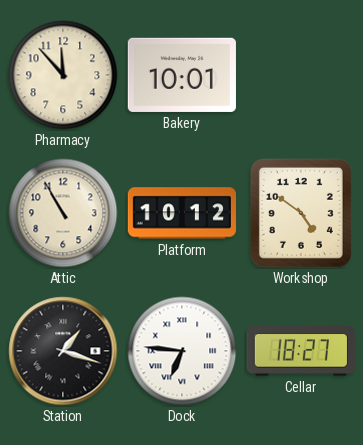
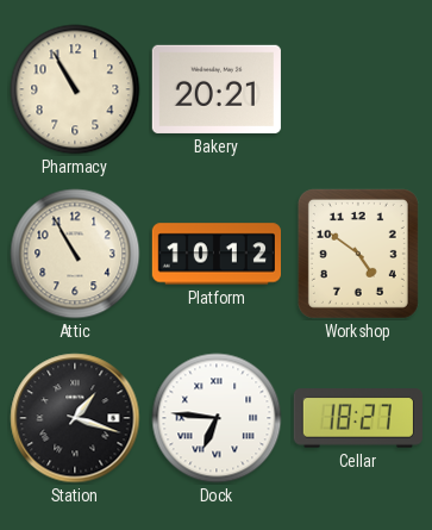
Pharmacy: 11:53 -> 10:55 (75, 89)
Bakery: 10:01 -> 20:21 (217, 89)
